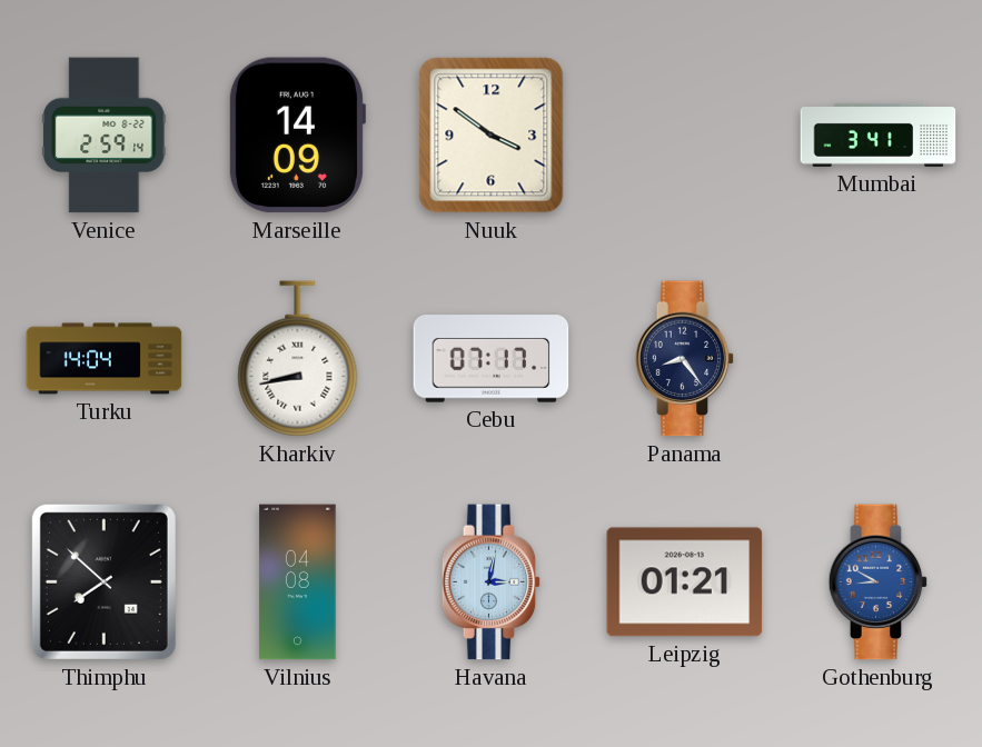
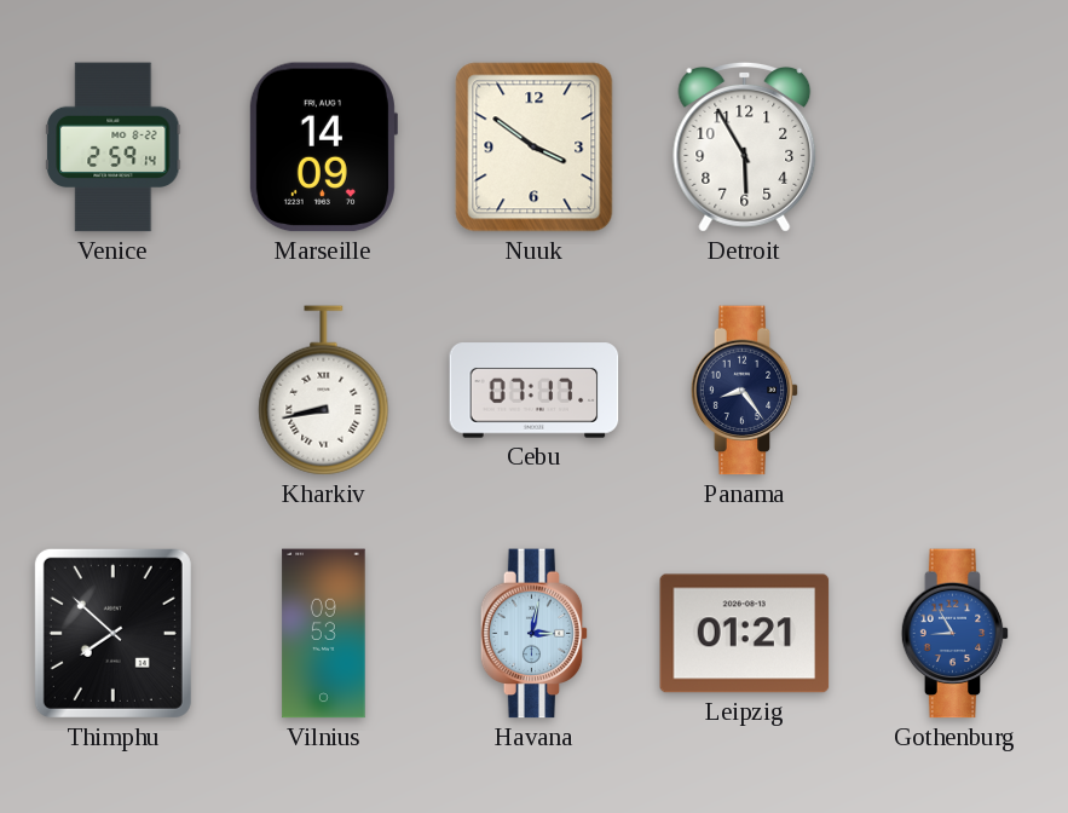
Detroit: none -> 5:55 (745, 146)
Mumbai: 3:41 -> none (879, 135)
Turku: 14:04 -> none (105, 359)
Vilnius: 04:08 -> 09:53 (324, 634)
Gothenburg: 8:50 -> 8:55 (956, 634)
